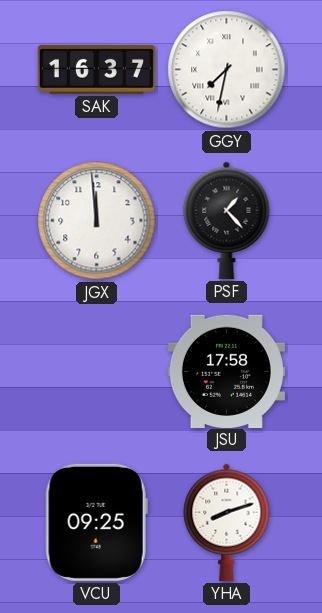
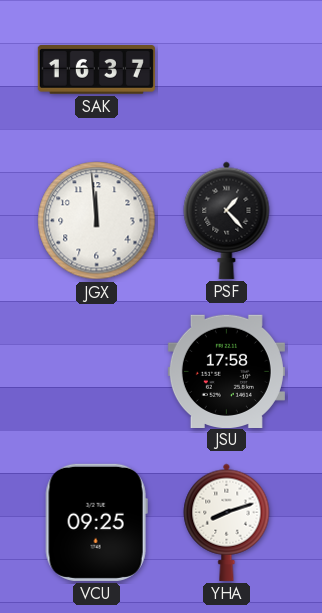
GGY: 7:32 -> none (227, 70)
